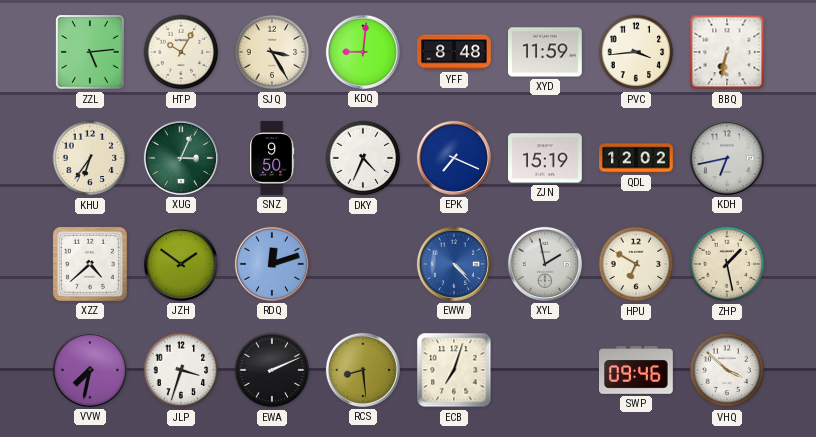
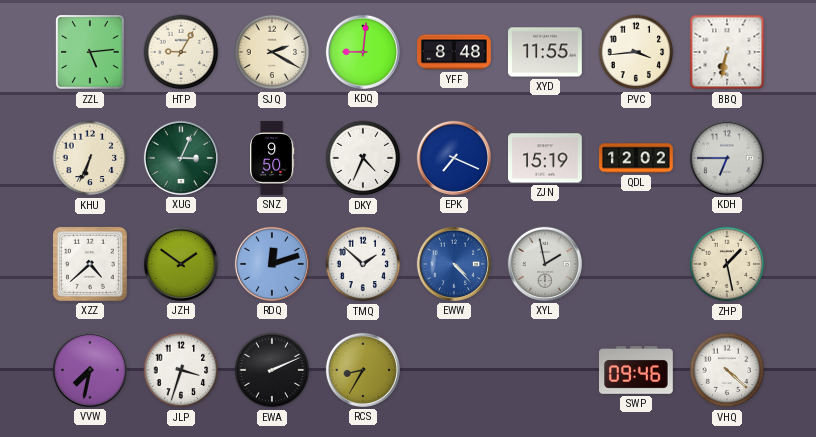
HTP: 10:05 -> 9:05 (181, 52)
SJQ: 3:25 -> 2:20 (272, 52)
XYD: 11:59 -> 11:55 (546, 52)
KHU: 6:36 -> 6:34 (90, 158)
KDH: 6:43 -> 6:45 (727, 158)
TMQ: none -> 1:52 (363, 264)
HPU: 6:50 -> none (636, 264)
RCS: 8:29 -> 8:35 (363, 370)
ECB: 7:03 -> none (454, 370)
VHQ: 3:52 -> 4:22 (727, 370)
